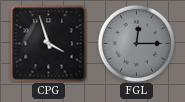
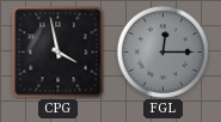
CPG: 3:57 -> 3:58 (57, 51)
